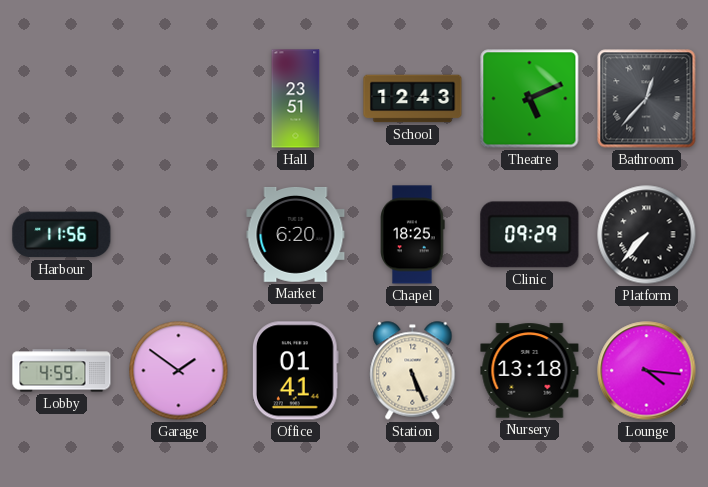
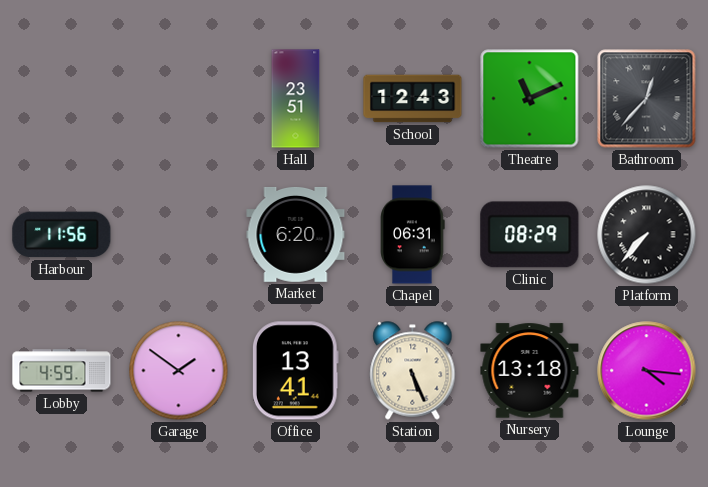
Theatre: 5:11 -> 11:11 (530, 99)
Chapel: 18:25 -> 06:31 (413, 235)
Clinic: 09:29 -> 08:29 (530, 235)
Office: 01:41 -> 13:41 (295, 371)
